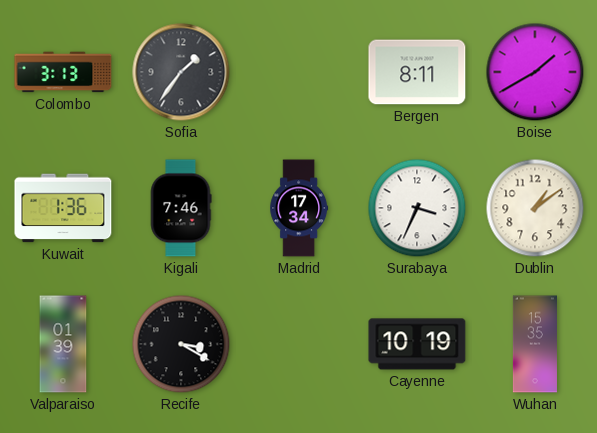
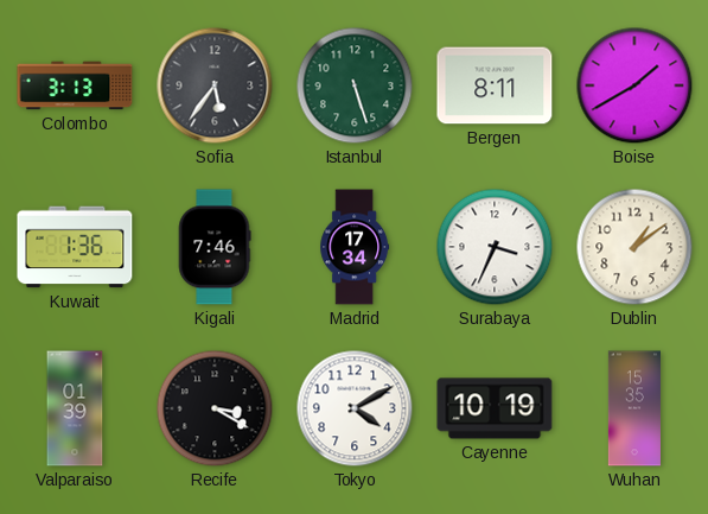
Sofia: 1:36 -> 5:36 (215, 85)
Istanbul: none -> 5:27 (355, 85)
Tokyo: none -> 4:10 (355, 408)
